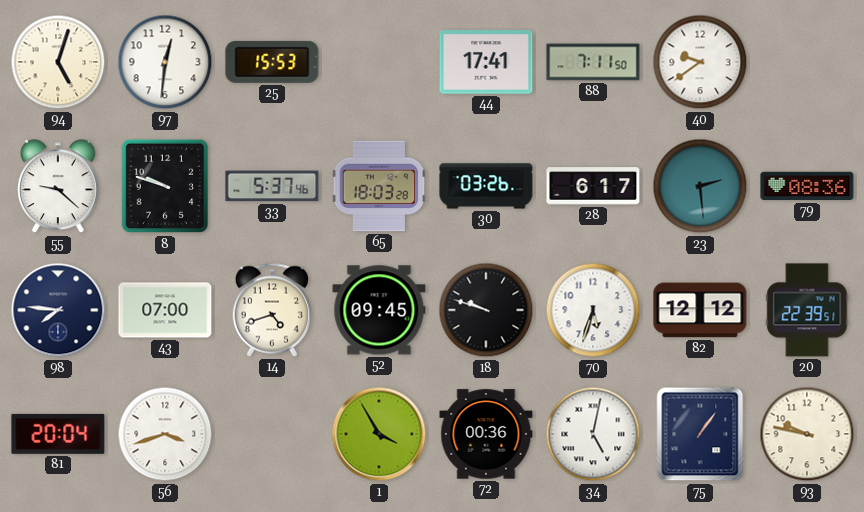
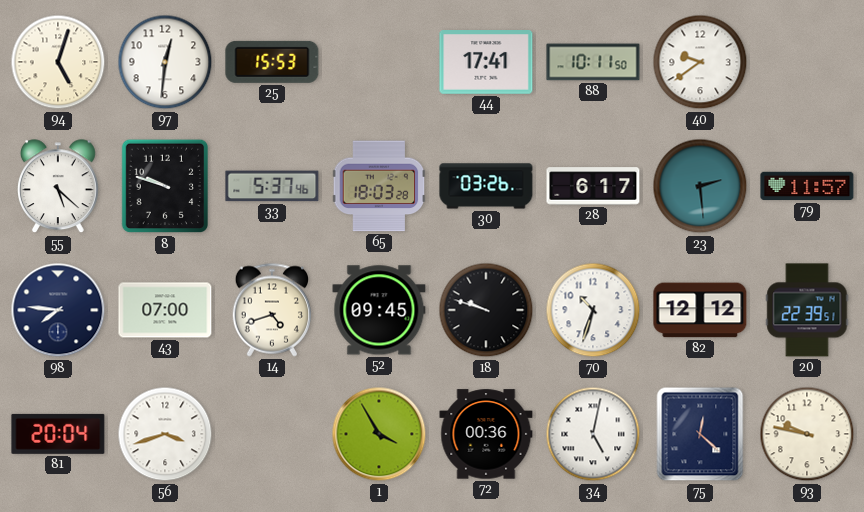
88: 7:11 -> 10:11 (593, 62)
55: 9:22 -> 5:22 (58, 187)
79: 08:36 -> 11:57 (807, 186)
70: 5:33 -> 10:33 (593, 310)
75: 1:06 -> 12:22 (700, 434)
